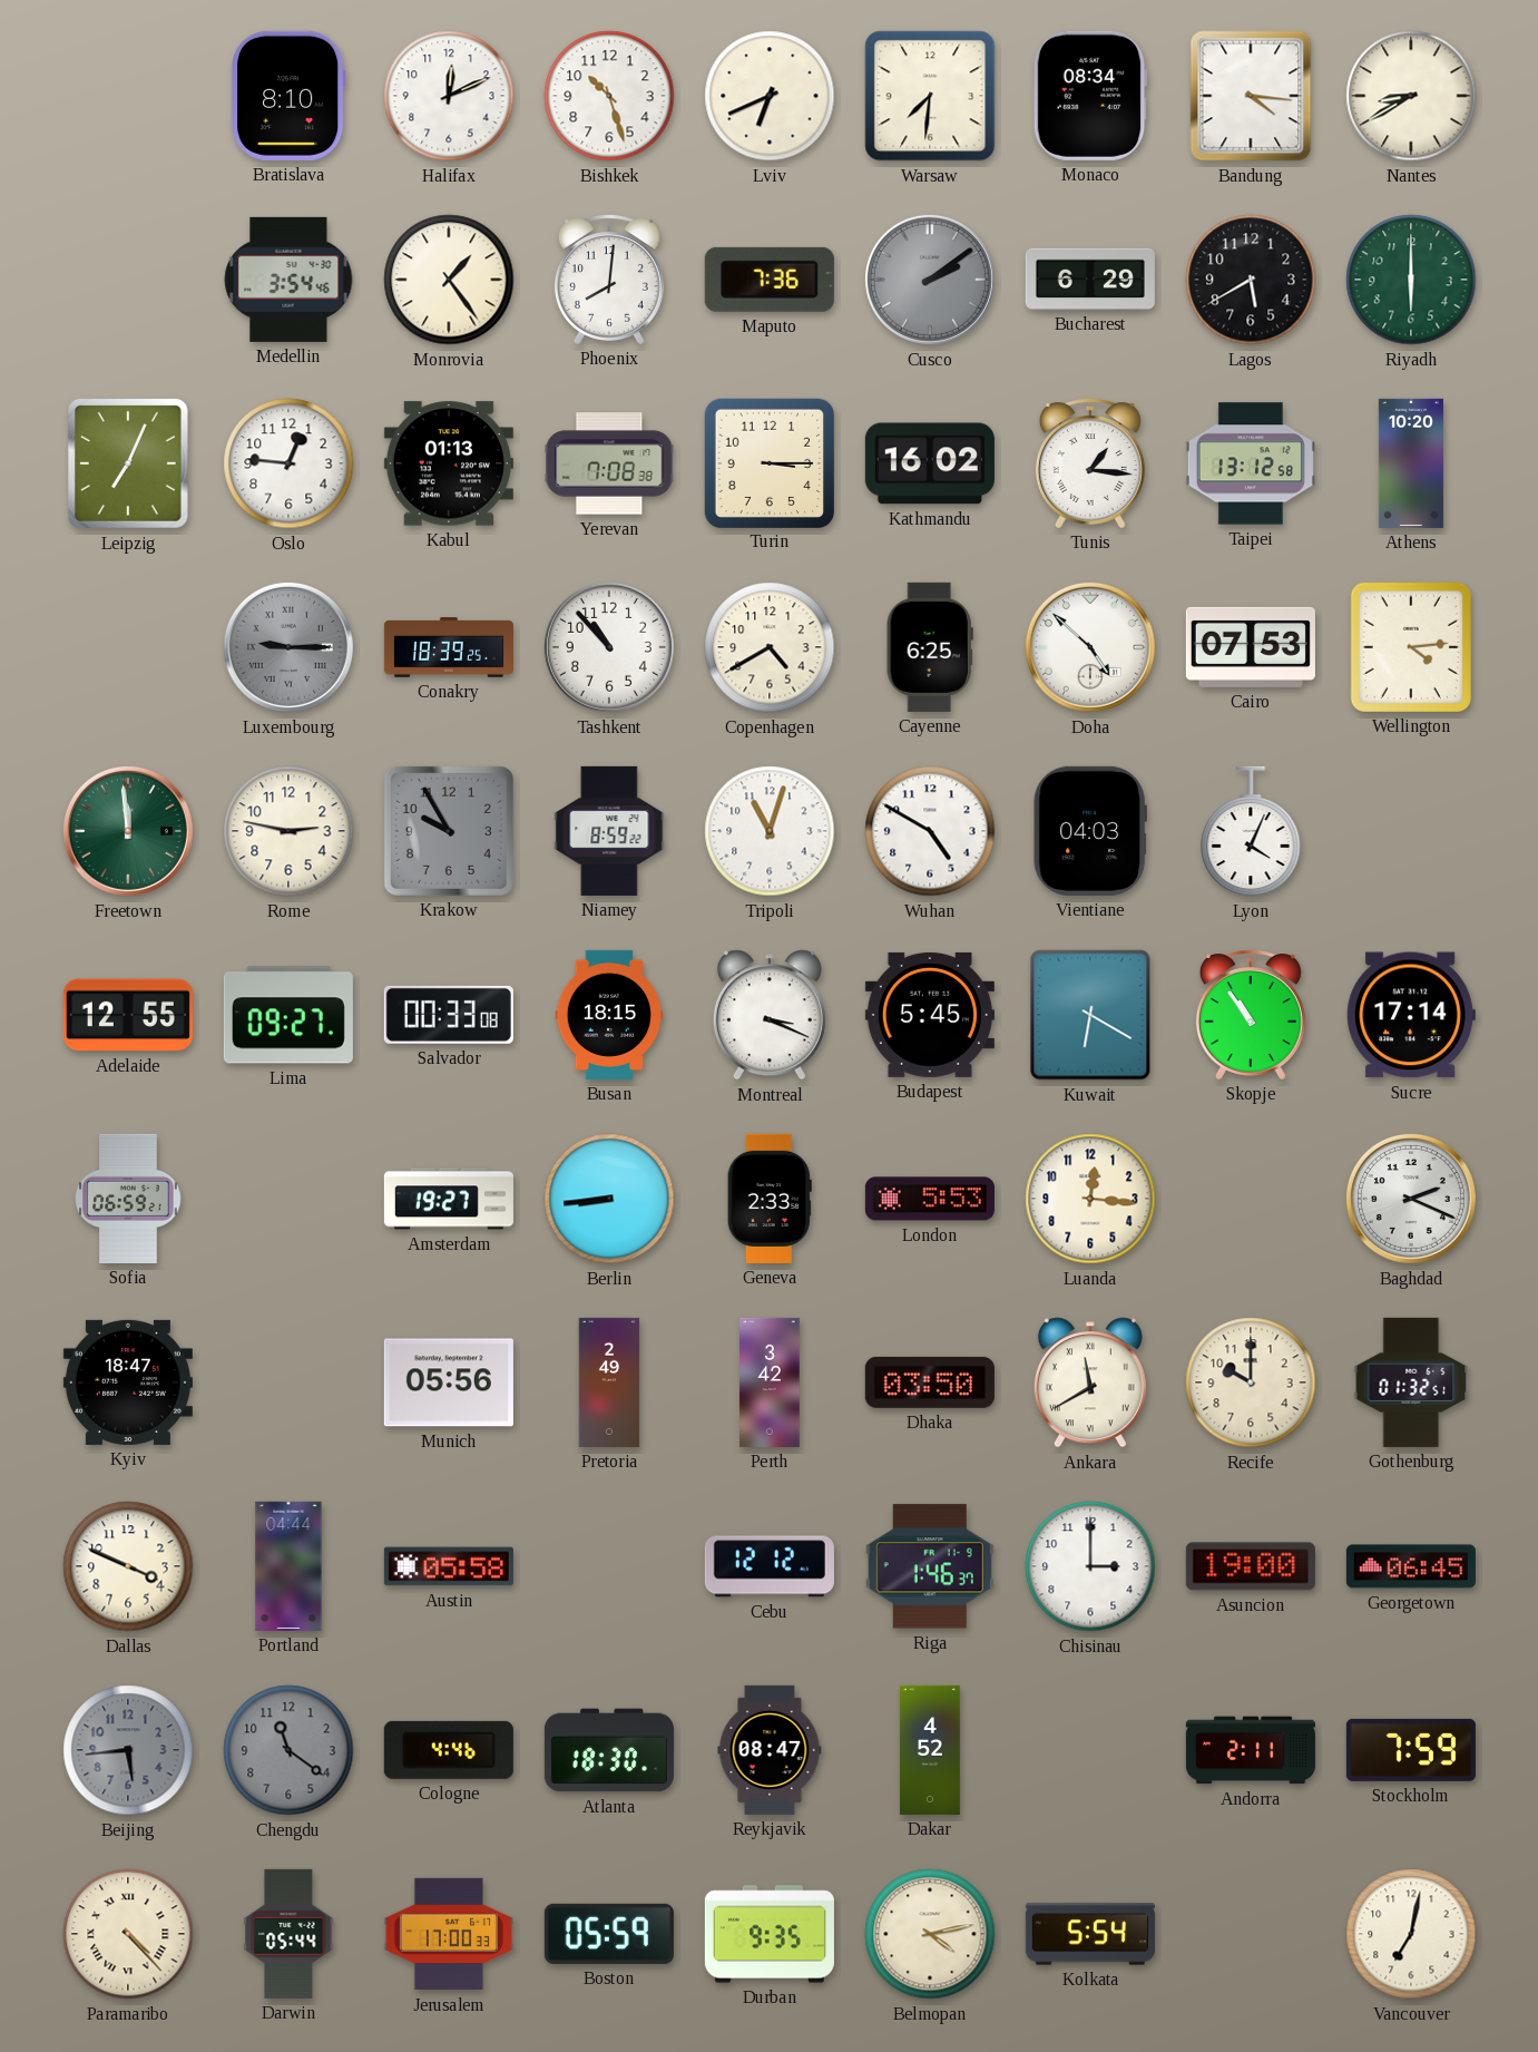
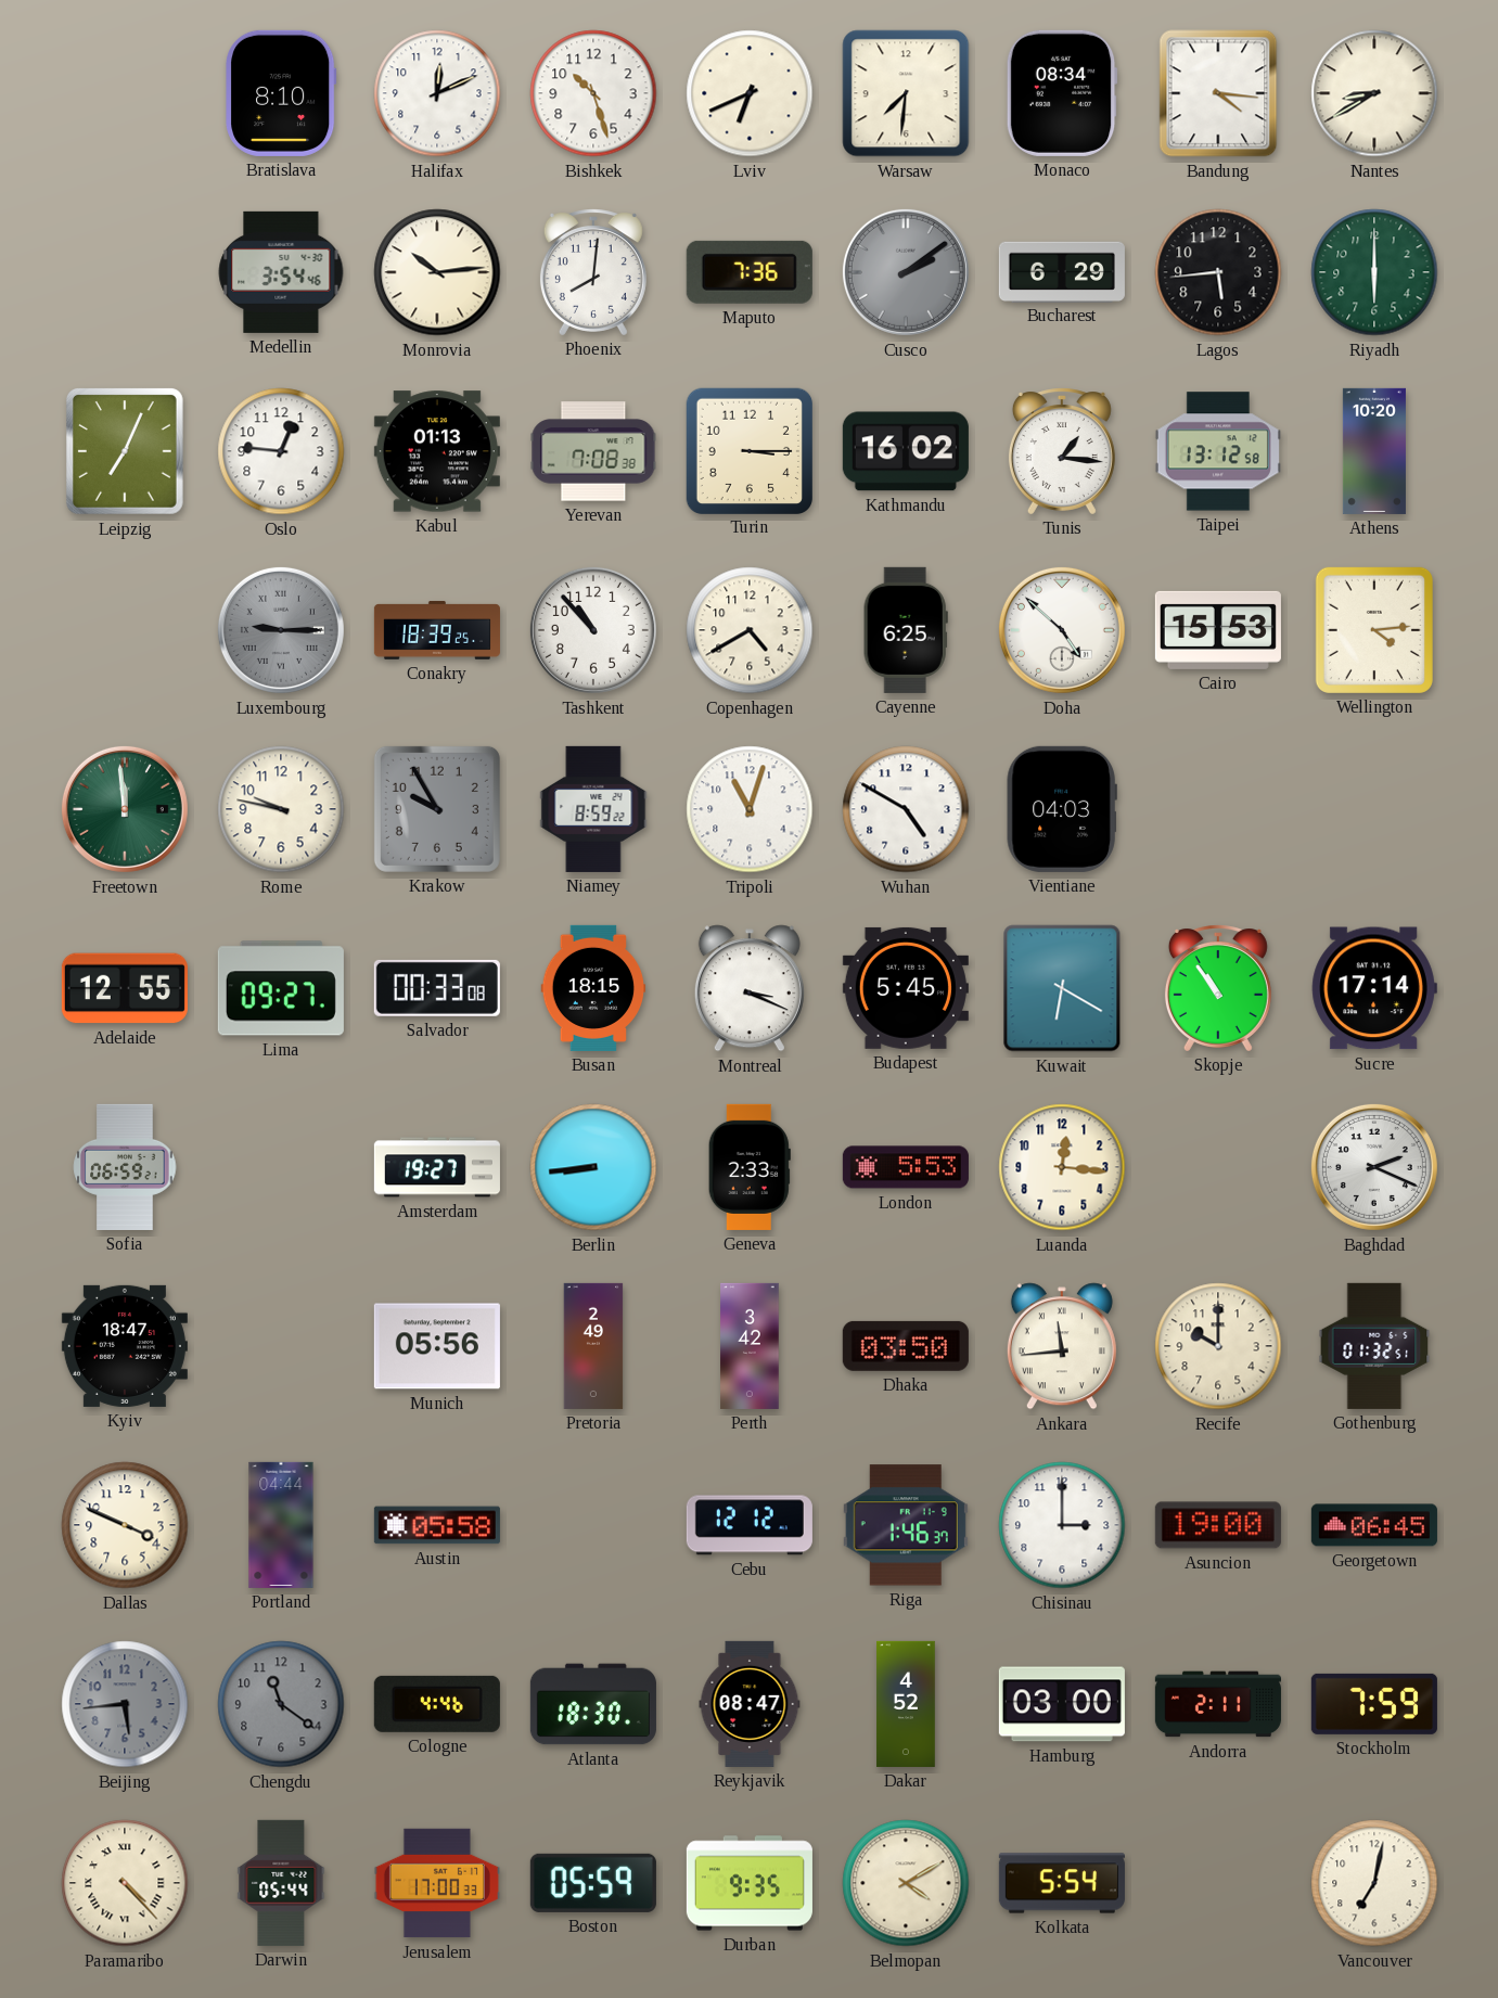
Monrovia: 1:24 -> 10:14 (437, 272)
Lagos: 5:40 -> 5:44 (1218, 272)
Cairo: 07:53 -> 15:53 (1218, 630)
Rome: 2:47 -> 9:47 (281, 809)
Lyon: 4:04 -> none (1251, 831)
Ankara: 11:40 -> 11:44 (1062, 1346)
Hamburg: none -> 03:00 (1062, 1704)
Belmopan: 4:13 -> 4:10 (906, 1883)
